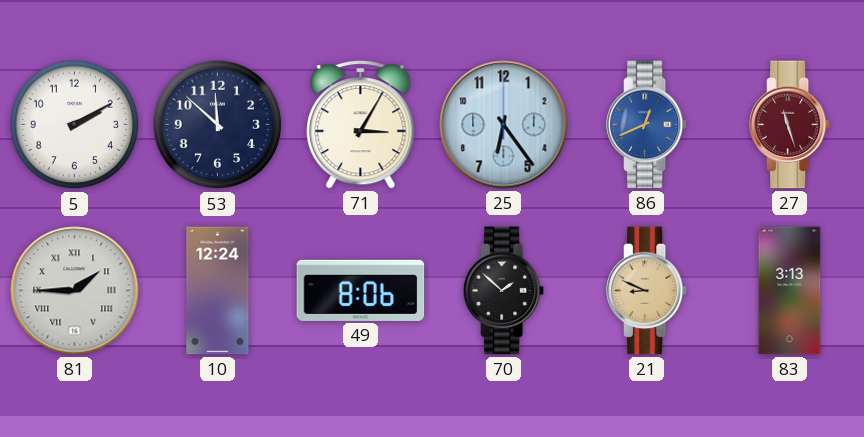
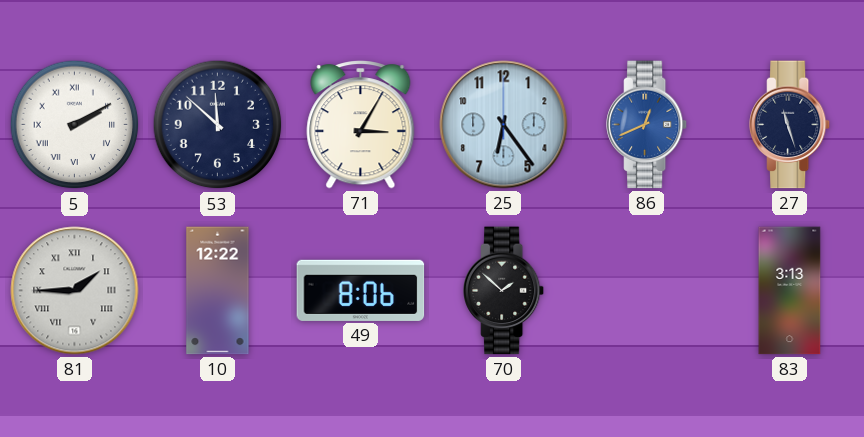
5 numerals: Arabic -> Roman (75, 125)
27 dial: burgundy -> navy (790, 125)
10: 12:24 -> 12:22 (218, 291)
21: 8:49 -> none (647, 291)
